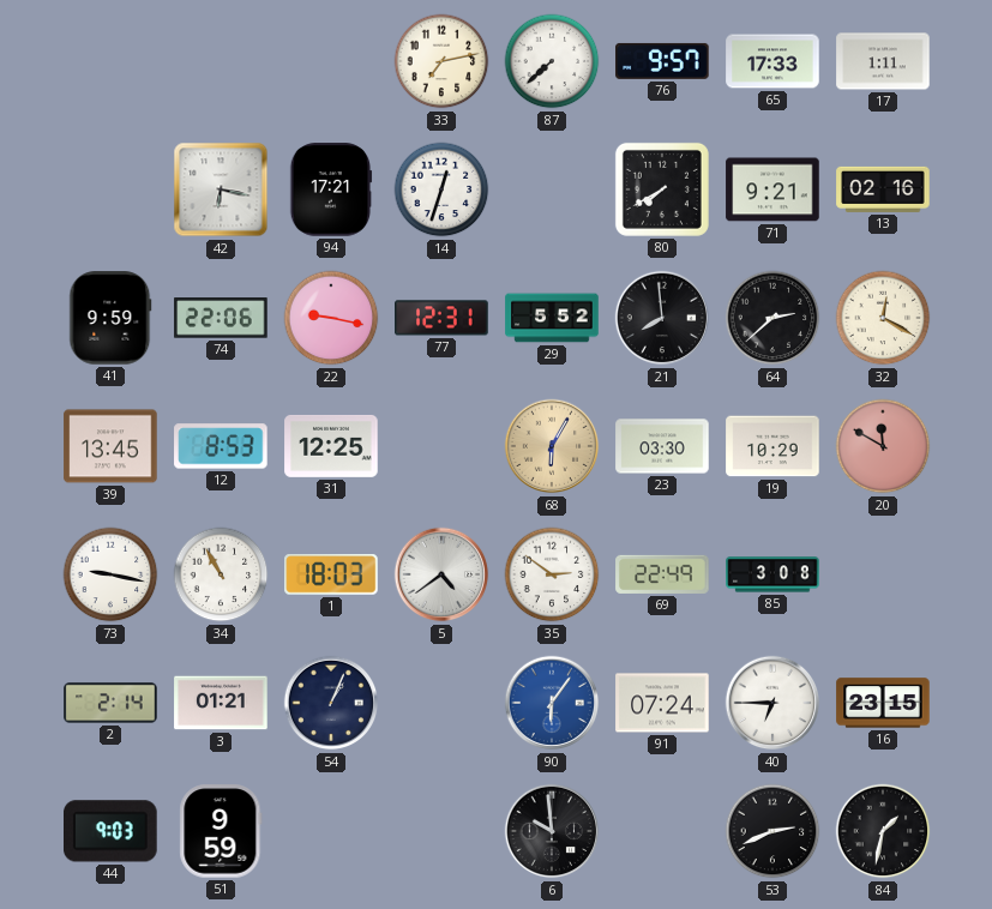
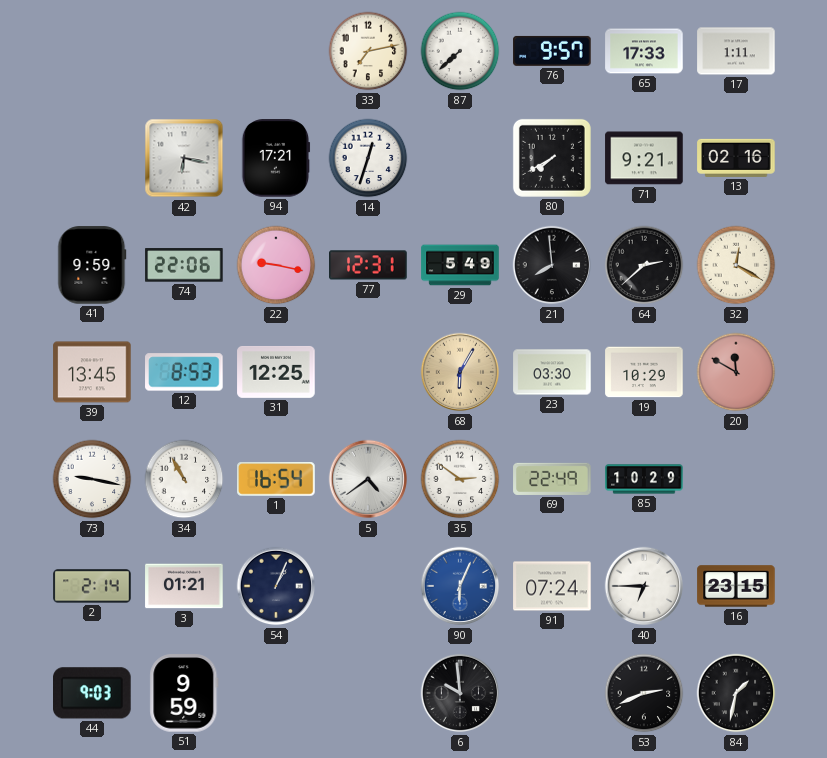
29: 5:52 -> 5:49 (460, 265)
1: 18:03 -> 16:54 (276, 479)
85: 3:08 -> 10:29 (644, 479)
90: 6:06 -> 6:04 (460, 586)
